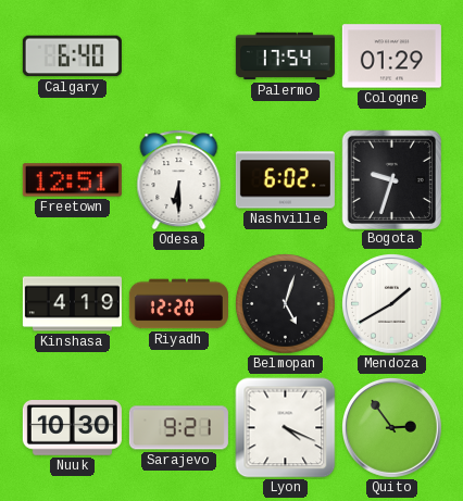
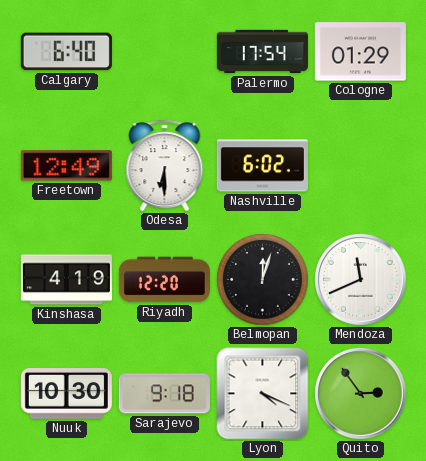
Freetown: 12:51 -> 12:49 (66, 166)
Bogota: 9:33 -> none (391, 179)
Belmopan: 5:03 -> 12:03 (263, 280)
Mendoza: 1:40 -> 11:41 (361, 280)
Sarajevo: 9:21 -> 9:18 (164, 394)
